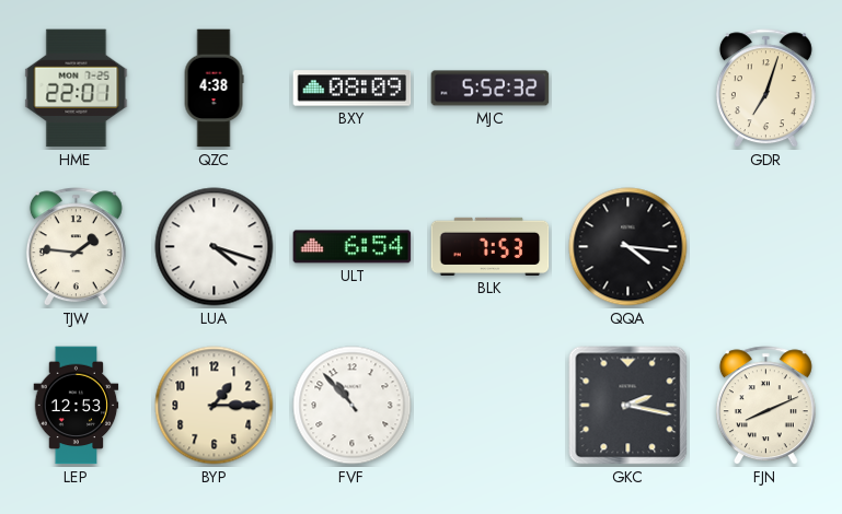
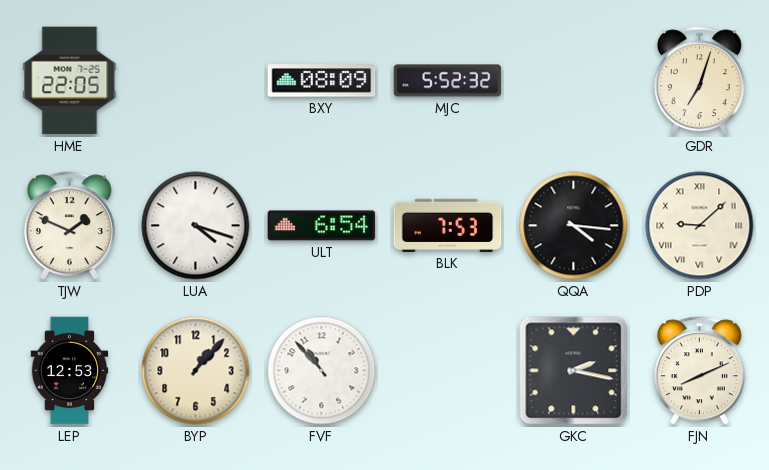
HME: 22:01 -> 22:05 (70, 81)
QZC: 4:38 -> none (214, 89)
TJW: 1:46 -> 1:49 (69, 226)
PDP: none -> 9:08 (700, 226)
BYP: 1:15 -> 1:07 (196, 371)
